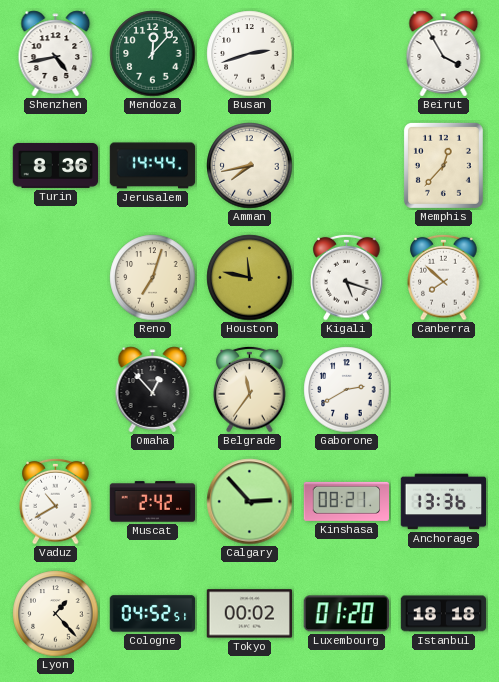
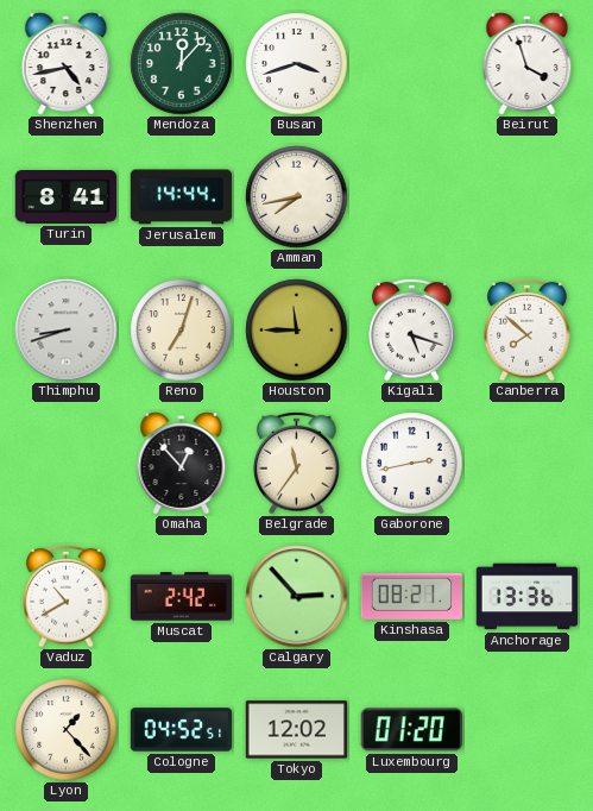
Busan: 2:42 -> 3:42 (297, 64)
Beirut: 3:55 -> 3:57 (528, 64)
Turin: 8:36 -> 8:41 (67, 196)
Memphis: 12:37 -> none (443, 165)
Thimphu: none -> 8:42 (67, 331)
Houston: 11:47 -> 11:45 (297, 331)
Gaborone: 2:40 -> 2:43 (412, 464)
Tokyo: 00:02 -> 12:02 (297, 730)
Istanbul: 18:18 -> none (444, 614)
